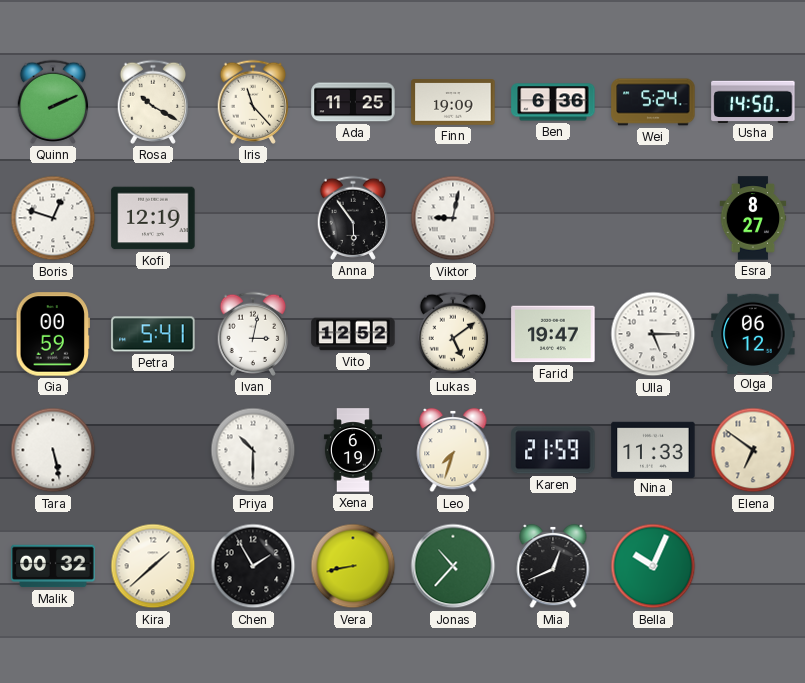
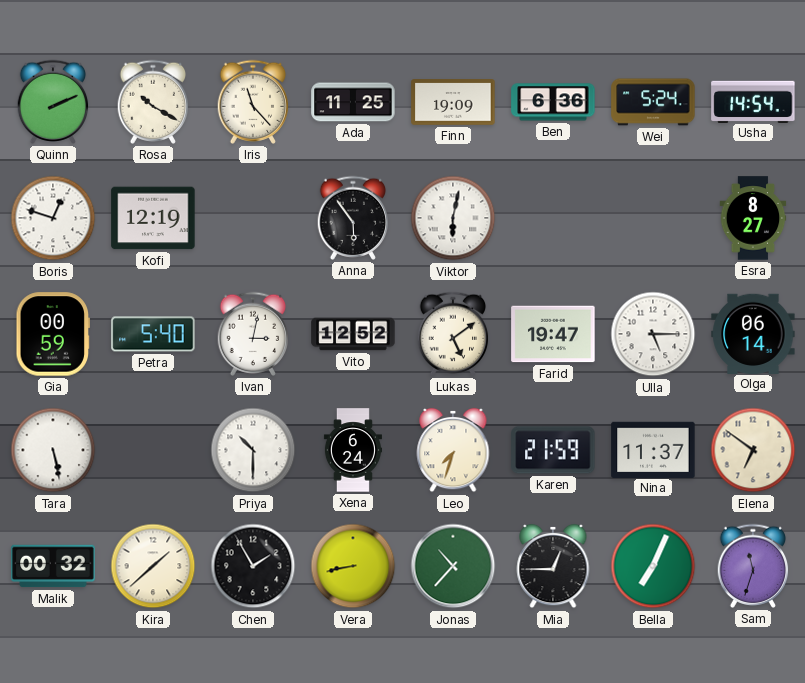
Usha: 14:50 -> 14:54 (753, 101)
Viktor: 9:02 -> 6:02 (453, 218)
Petra: 5:41 -> 5:40 (153, 334)
Olga: 06:12 -> 06:14 (753, 333)
Xena: 6:19 -> 6:24 (353, 450)
Nina: 11:33 -> 11:37 (653, 449)
Mia: 12:41 -> 12:45 (553, 566)
Bella: 10:04 -> 7:04 (653, 566)
Sam: none -> 11:33 (753, 566)
